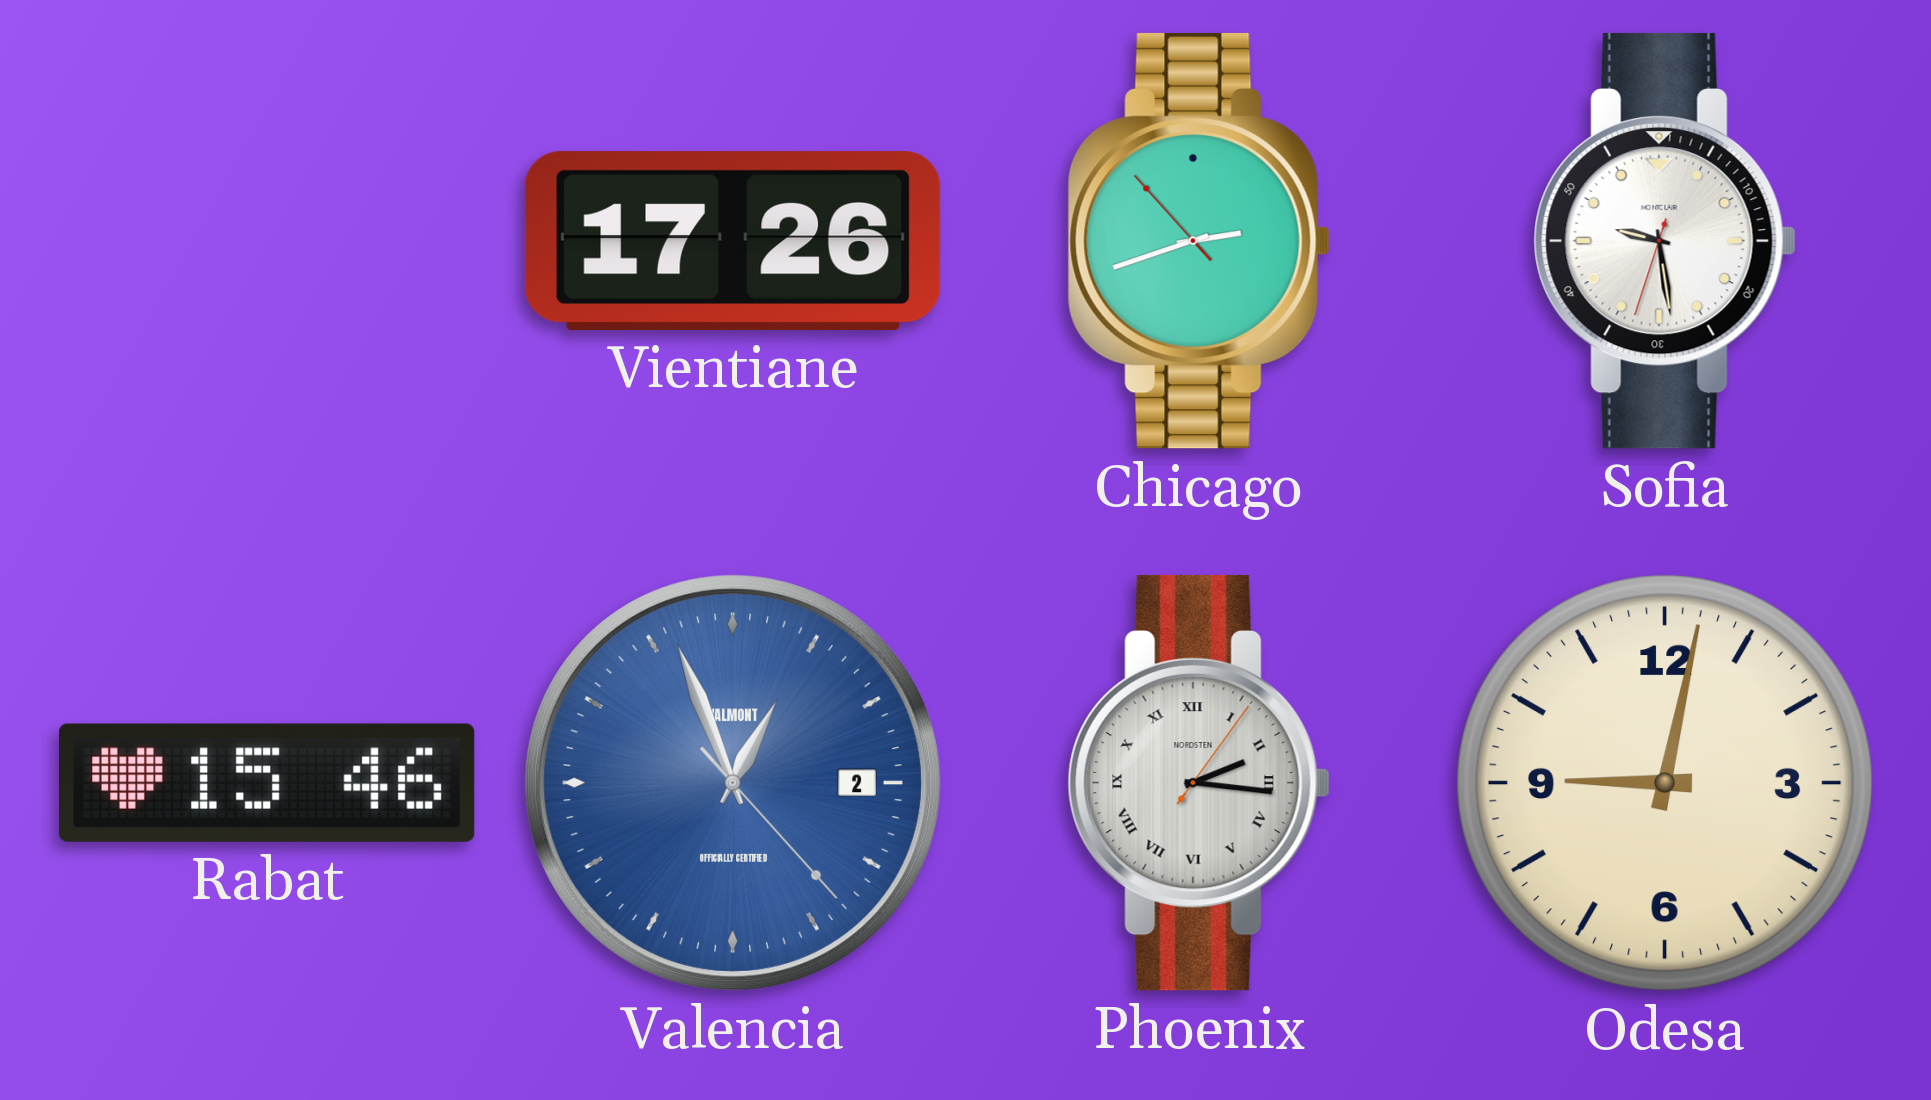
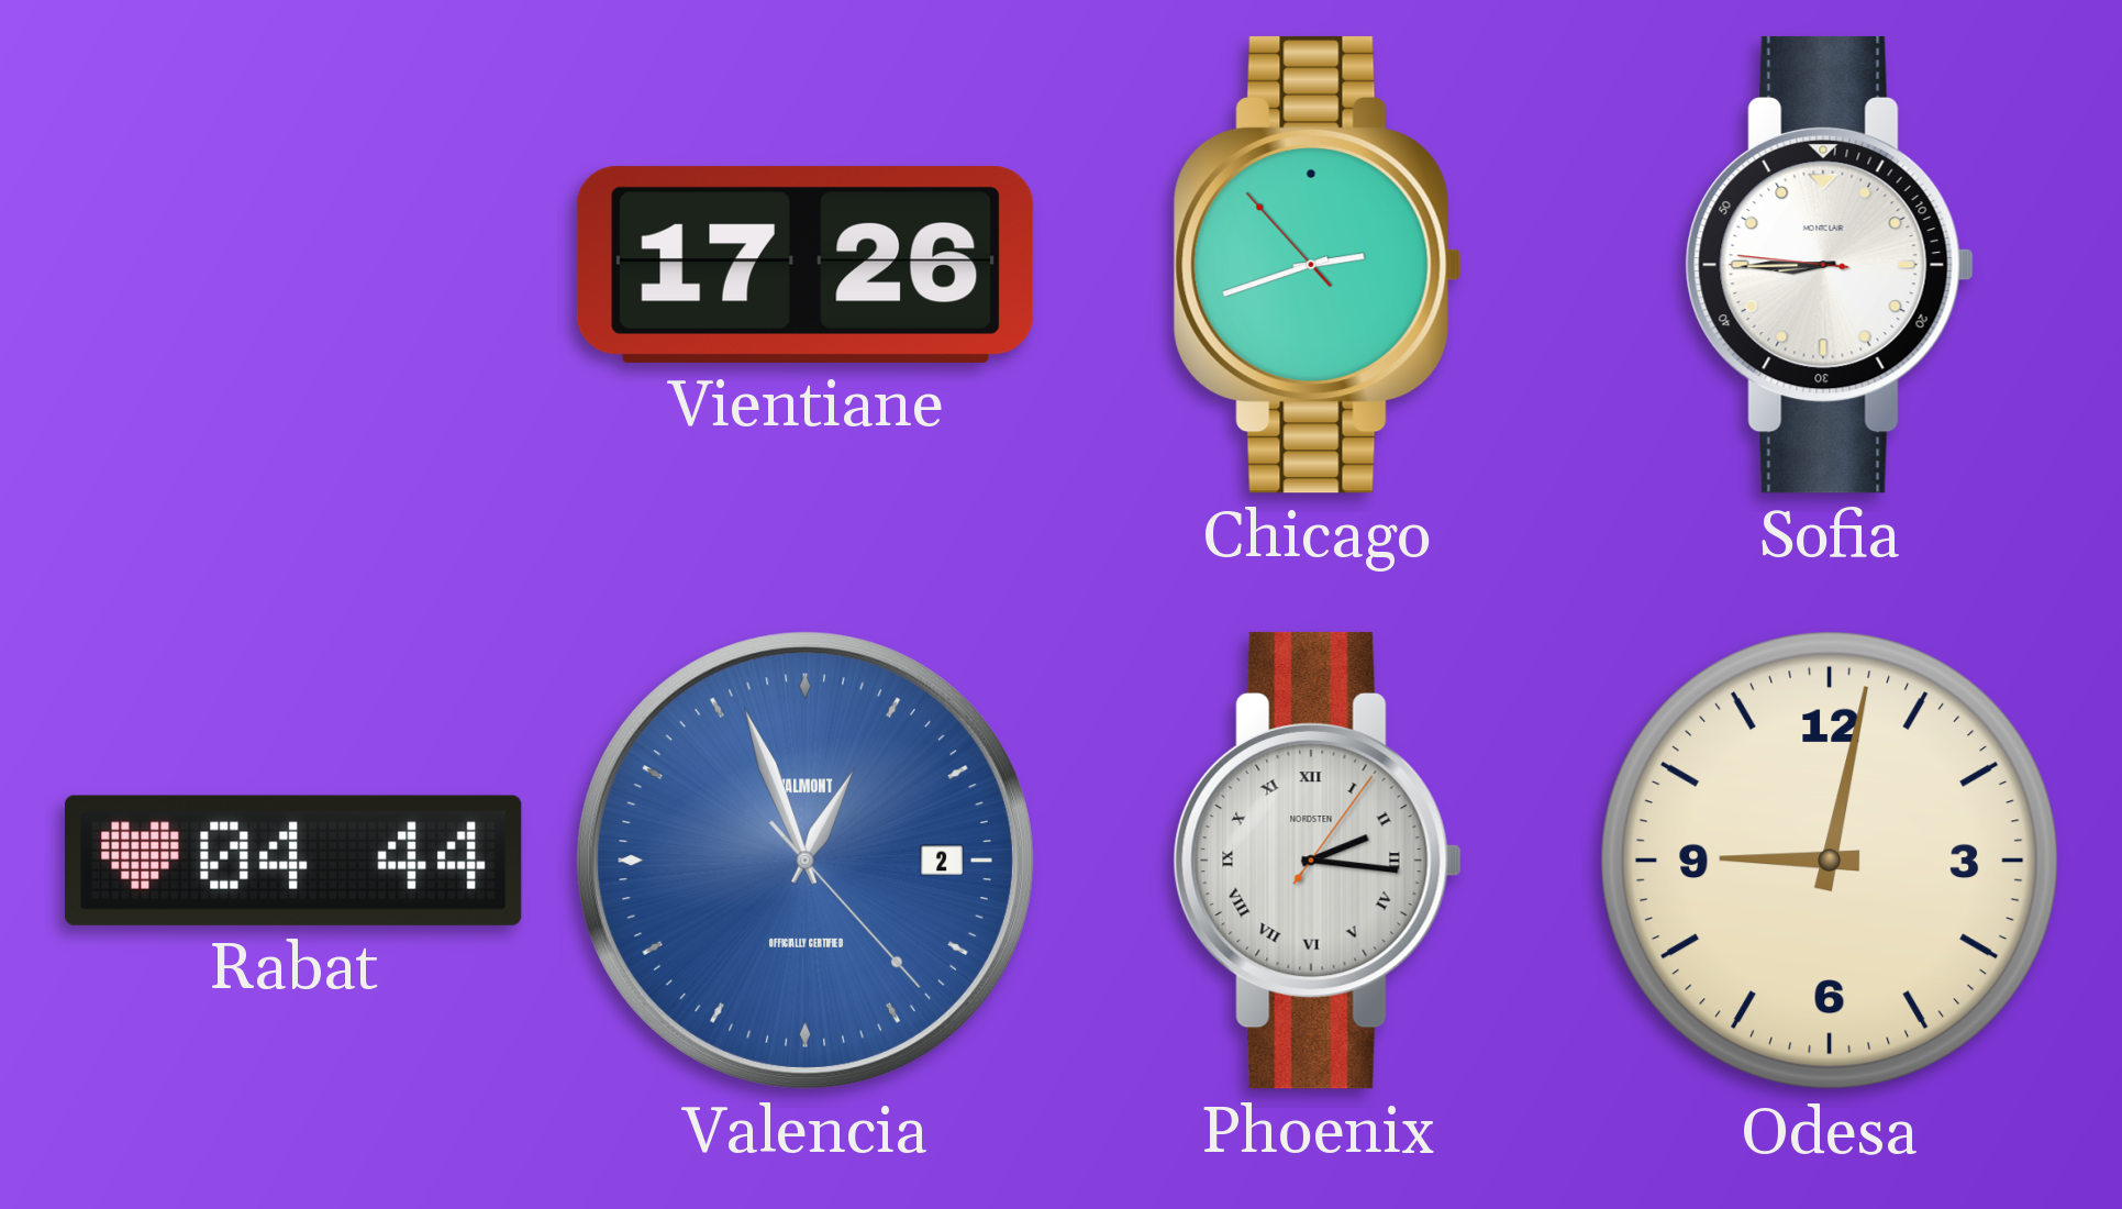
Sofia: 9:28 -> 8:44 (1830, 265)
Rabat: 15:46 -> 04:44 (293, 861)
